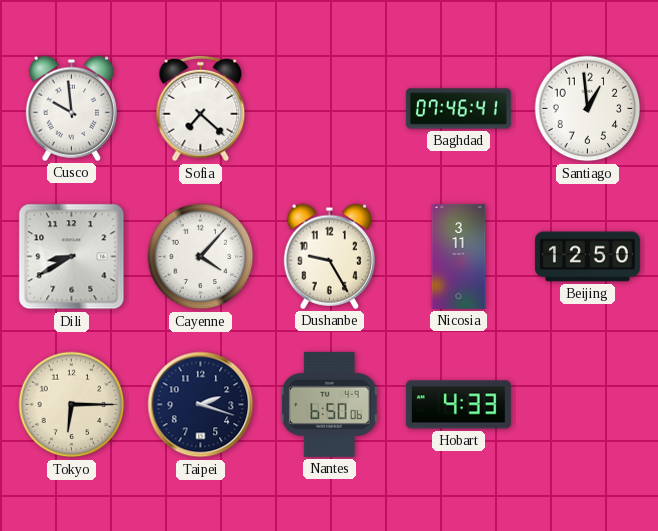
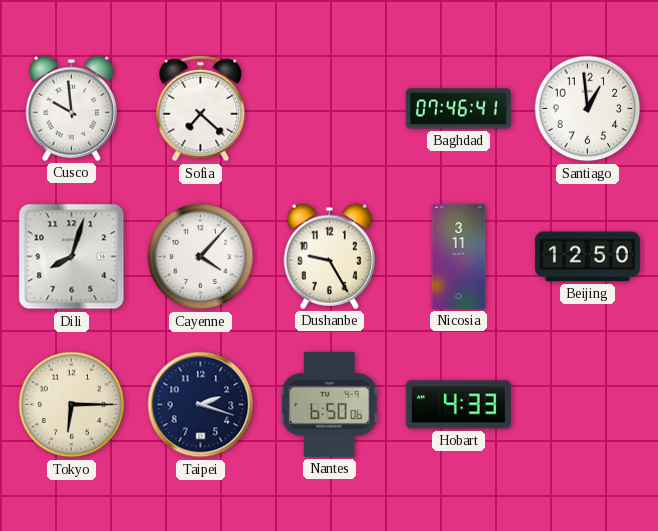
Dili: 8:40 -> 8:03 (72, 257)
